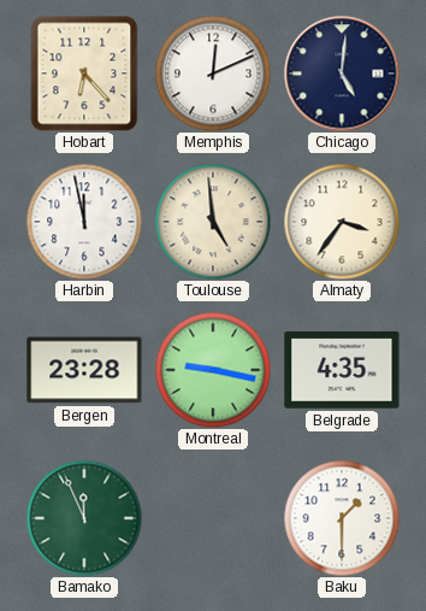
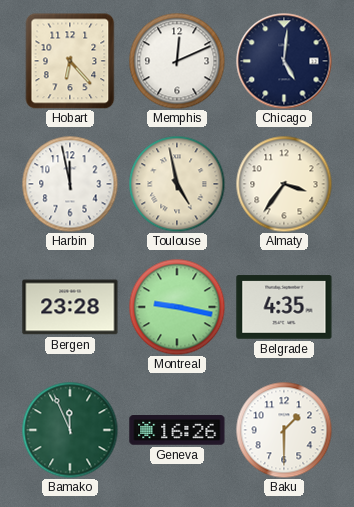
Toulouse: 4:59 -> 4:58 (177, 184)
Geneva: none -> 16:26 (177, 430)
